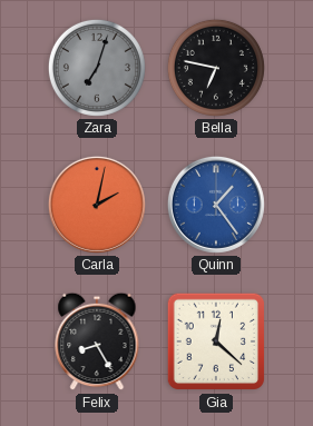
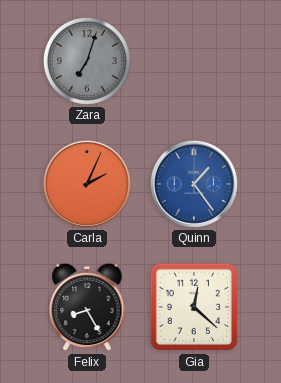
Bella: 6:47 -> none (216, 68)
Carla: 2:02 -> 2:04 (87, 184)
